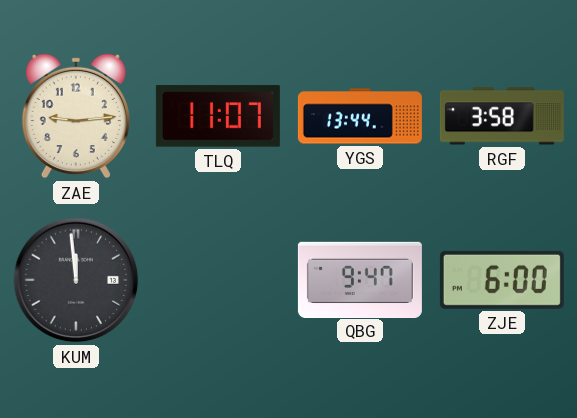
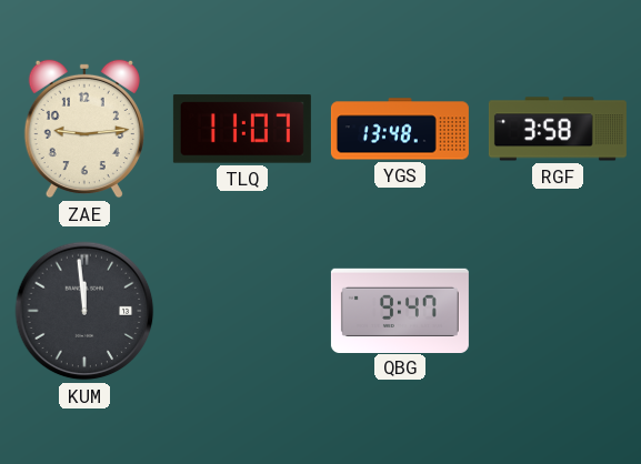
YGS: 13:44 -> 13:48 (400, 129)
ZJE: 6:00 -> none (502, 280)
